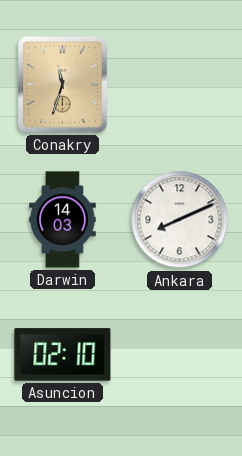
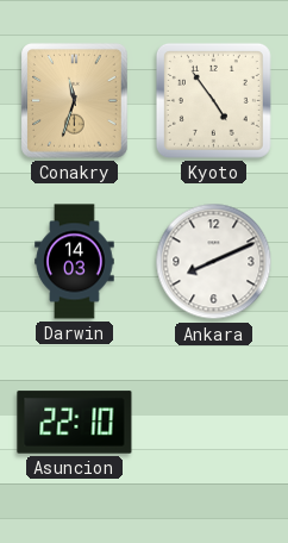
Kyoto: none -> 4:54 (213, 100)
Asuncion: 02:10 -> 22:10 (75, 423)
